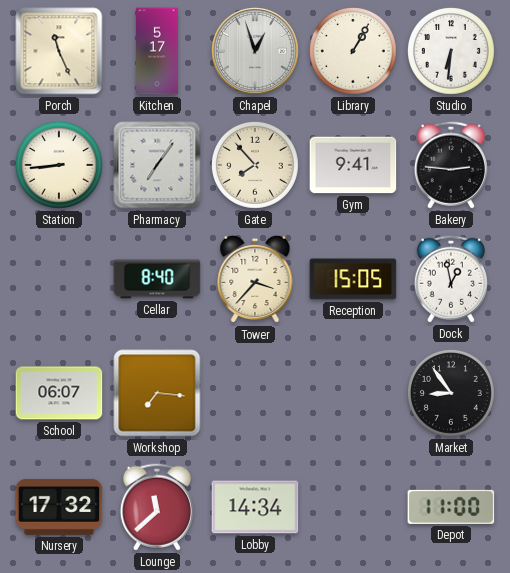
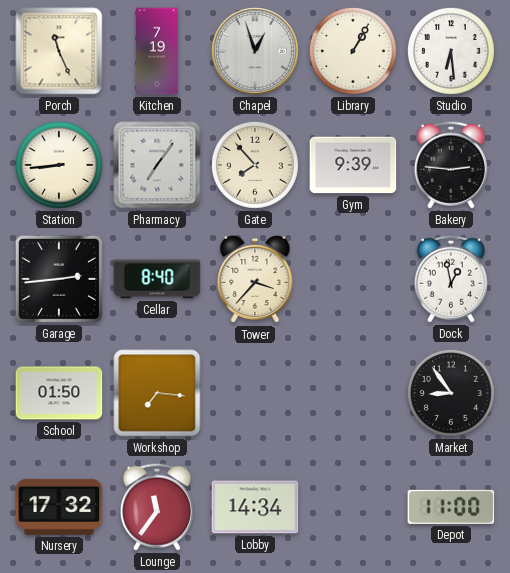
Kitchen: 5:17 -> 7:19 (158, 51)
Studio: 6:31 -> 6:29 (451, 51)
Gym: 9:41 -> 9:39 (353, 165)
Garage: none -> 2:44 (59, 279)
Reception: 15:05 -> none (353, 279)
School: 06:07 -> 01:50 (59, 393)
Lounge: 11:38 -> 11:36 (157, 507)
